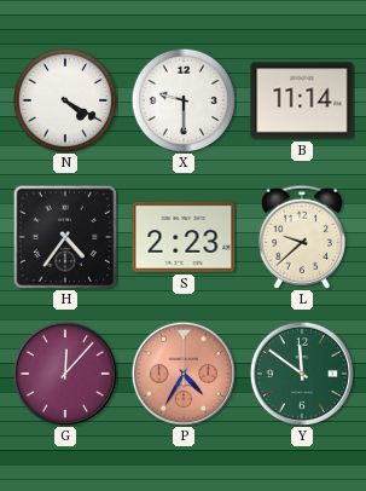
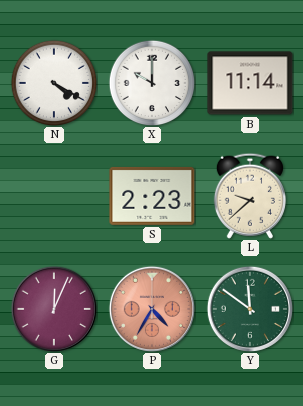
X: 9:30 -> 10:00 (152, 83)
H: 4:36 -> none (64, 236)
G: 12:07 -> 12:04 (54, 309)
